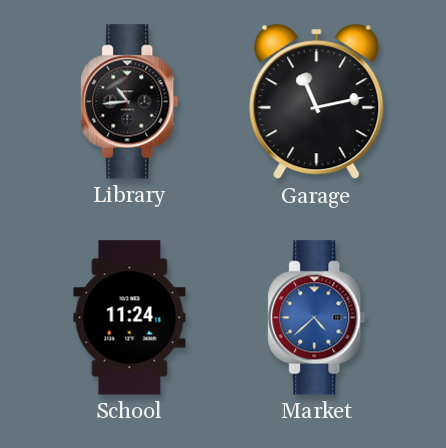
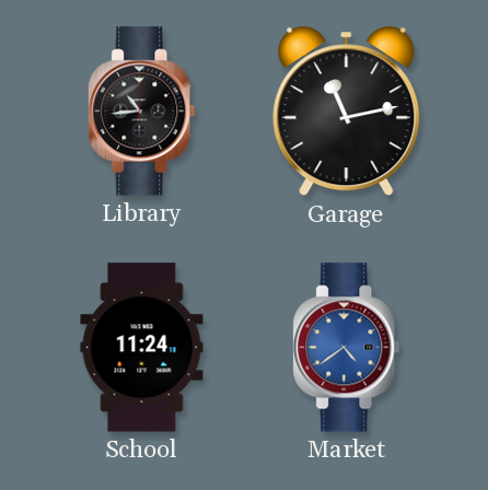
Market: 4:38 -> 4:39 (347, 348)
